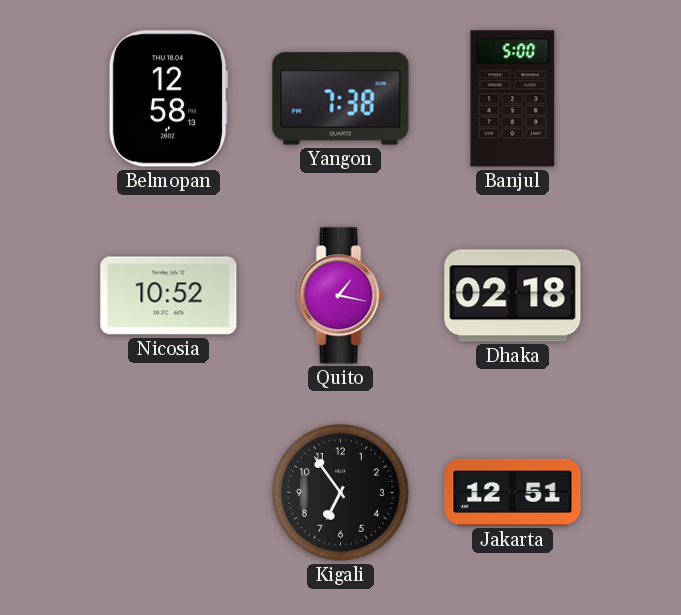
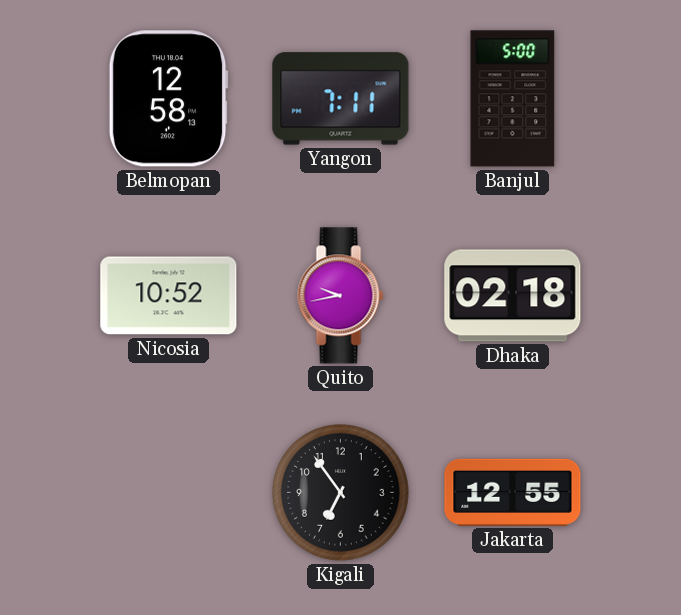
Yangon: 7:38 -> 7:11 (341, 99)
Quito: 1:17 -> 9:43 (341, 296)
Jakarta: 12:51 -> 12:55 (513, 492)
